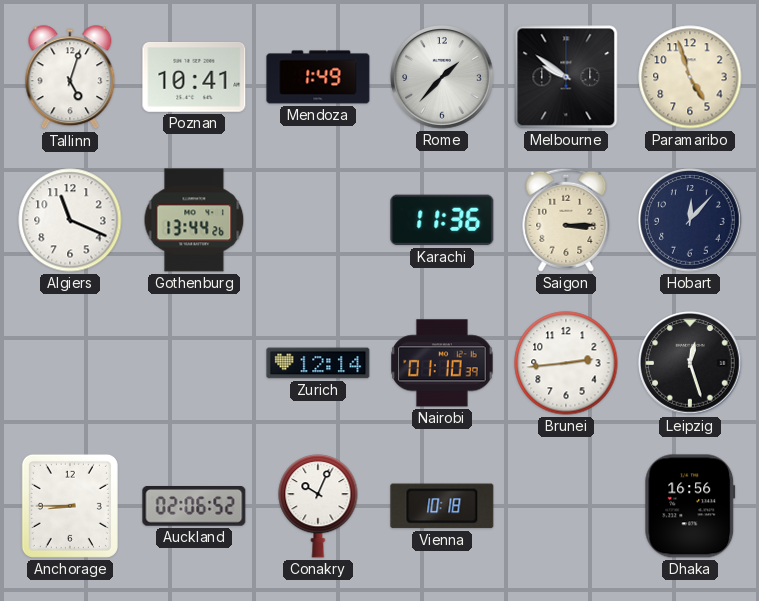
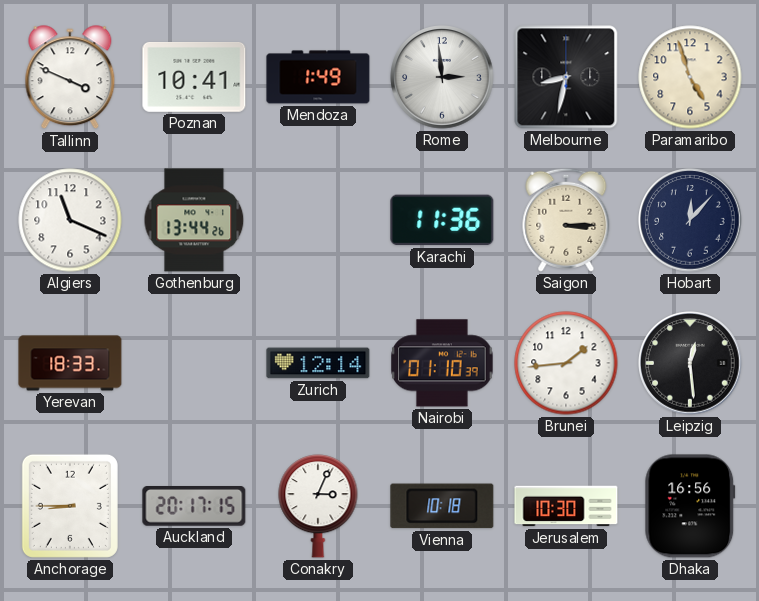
Tallinn: 5:03 -> 3:49 (70, 78)
Rome: 1:37 -> 2:59 (442, 77)
Melbourne: 9:51 -> 8:32 (566, 77)
Yerevan: none -> 18:33 (70, 363)
Brunei: 2:44 -> 1:44 (566, 363)
Leipzig: 12:27 -> 12:29 (690, 363)
Auckland: 02:06 -> 20:17 (194, 507)
Conakry: 10:04 -> 3:04 (318, 506)
Jerusalem: none -> 10:30 (566, 506)
